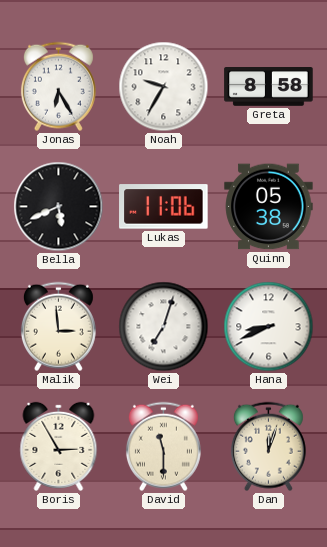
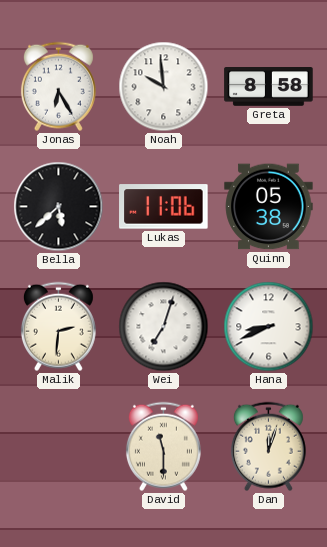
Noah: 9:35 -> 9:59 (164, 87)
Bella: 5:41 -> 5:38 (59, 207)
Malik: 2:59 -> 2:31 (58, 327)
Boris: 2:55 -> none (59, 446)
